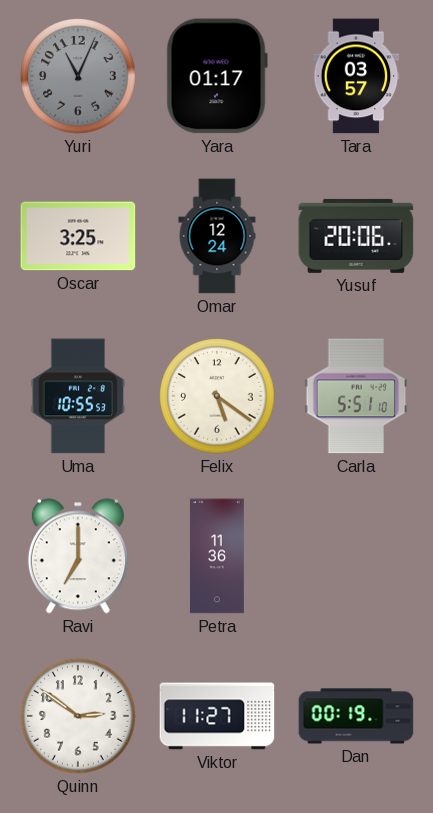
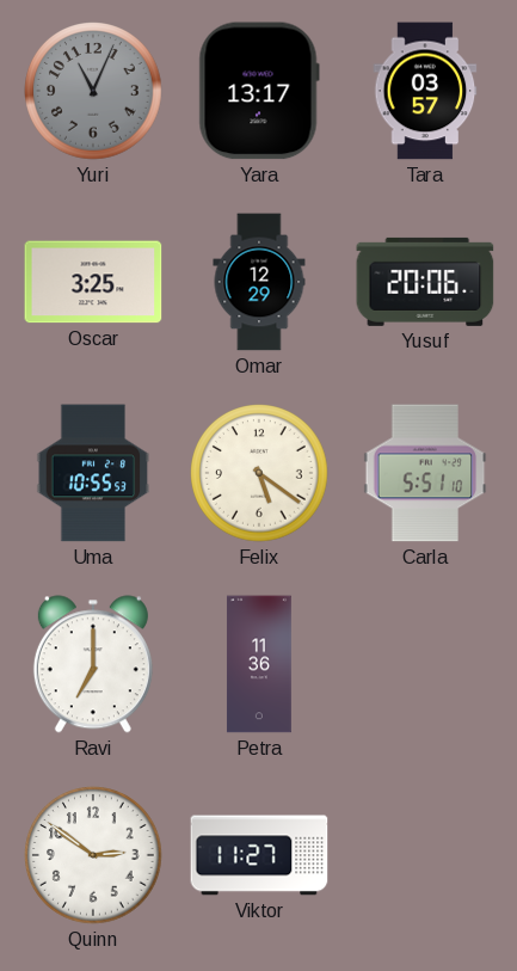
Yara: 01:17 -> 13:17 (259, 91)
Omar: 12:24 -> 12:29 (259, 282)
Dan: 00:19 -> none (356, 716)
